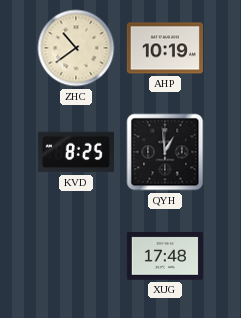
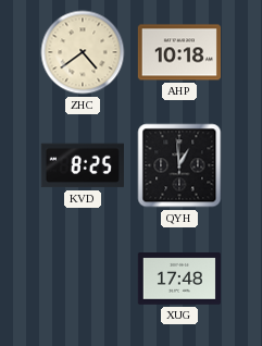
ZHC: 10:39 -> 4:39 (83, 52)
AHP: 10:19 -> 10:18 (178, 52)
